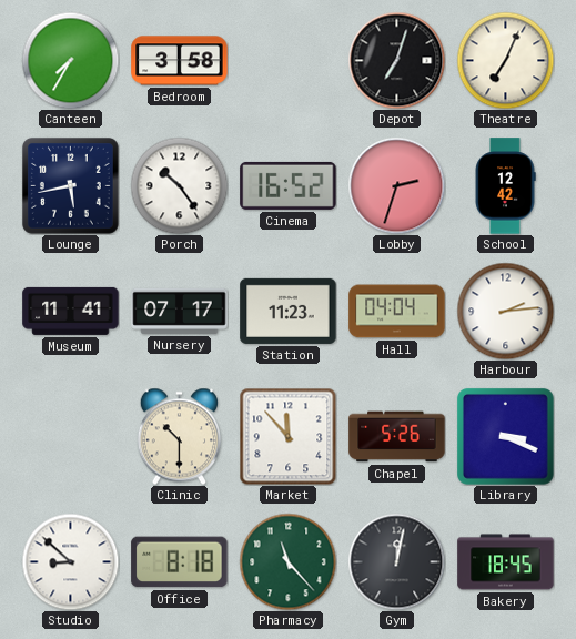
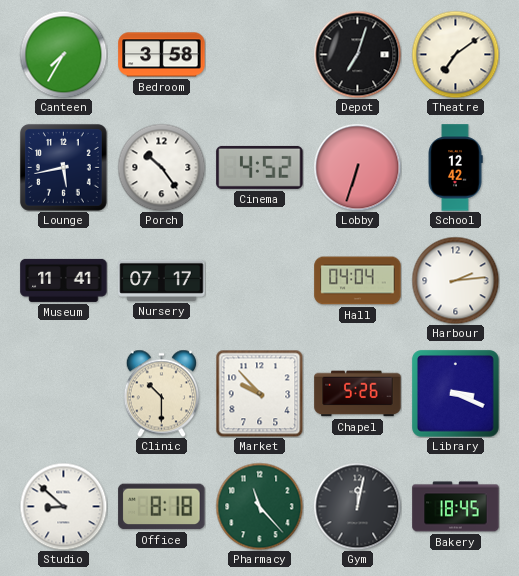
Theatre: 7:04 -> 7:09 (455, 54)
Cinema: 16:52 -> 4:52 (260, 167)
Lobby: 2:33 -> 6:33 (357, 167)
Station: 11:23 -> none (289, 311)
Market: 11:53 -> 9:53 (259, 393)
